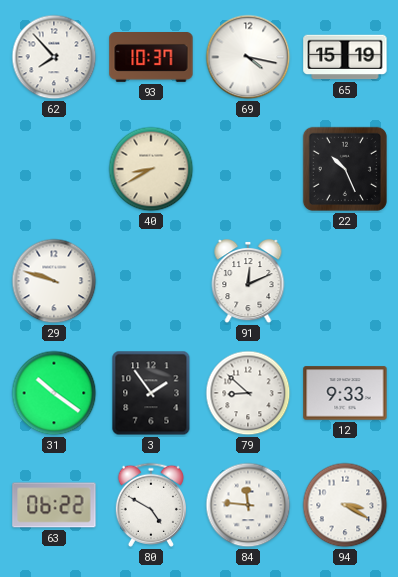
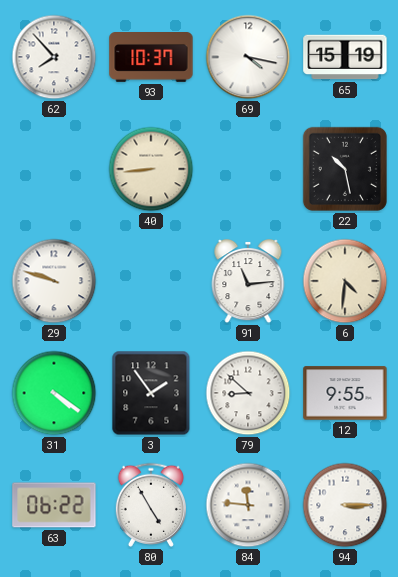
40: 8:40 -> 8:44 (151, 169)
22: 10:26 -> 10:28 (345, 169)
91: 12:11 -> 11:14 (248, 281)
6: none -> 4:31 (345, 281)
31: 10:21 -> 4:21 (54, 393)
12: 9:33 -> 9:55 (345, 393)
80: 4:50 -> 4:55 (150, 505)
94: 3:20 -> 3:15 (345, 505)
